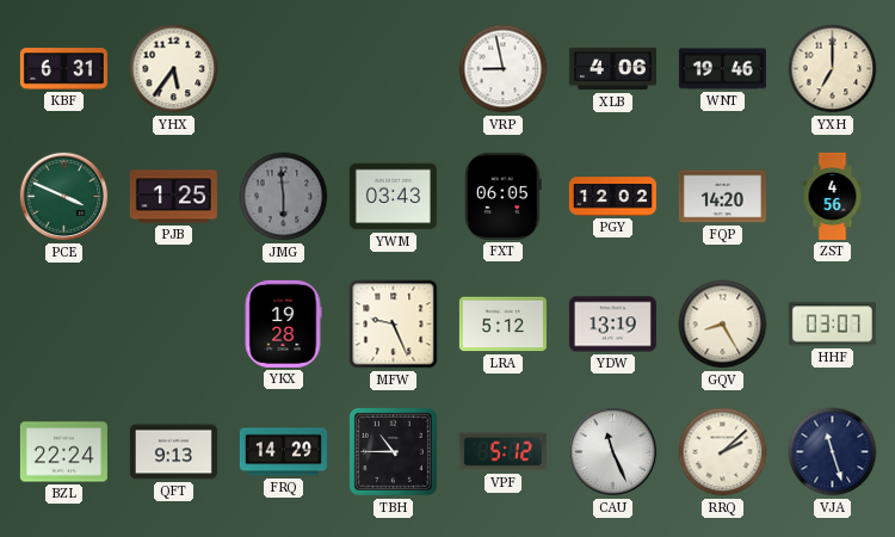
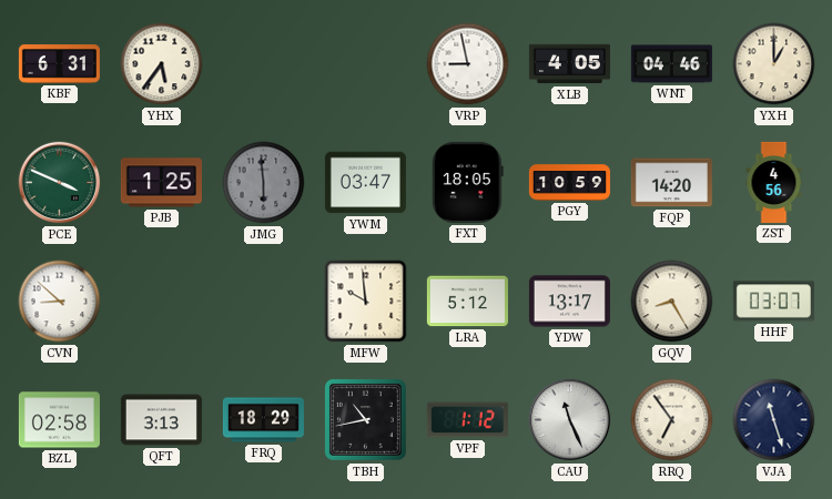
XLB: 4:06 -> 4:05 (569, 64)
WNT: 19:46 -> 04:46 (671, 64)
YXH: 7:00 -> 1:00 (774, 64)
YWM: 03:43 -> 03:47 (365, 183)
FXT: 06:05 -> 18:05 (467, 182)
PGY: 12:02 -> 10:59 (569, 183)
CVN: none -> 8:52 (60, 302)
YKX: 19:28 -> none (283, 323)
MFW: 9:26 -> 9:59 (366, 302)
YDW: 13:19 -> 13:17 (569, 302)
BZL: 22:24 -> 02:58 (59, 420)
QFT: 9:13 -> 3:13 (161, 420)
FRQ: 14:29 -> 18:29 (263, 420)
TBH: 10:45 -> 10:43 (365, 419)
VPF: 5:12 -> 1:12 (467, 420)
RRQ: 2:08 -> 6:54 (672, 420)
